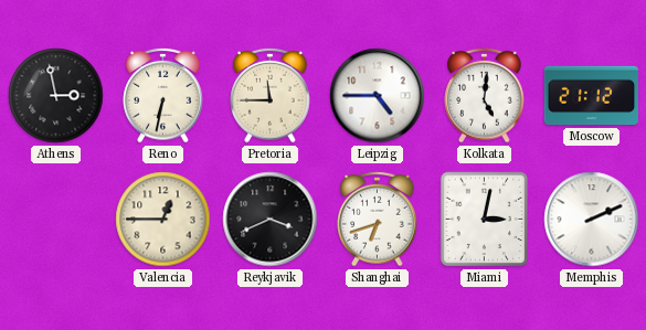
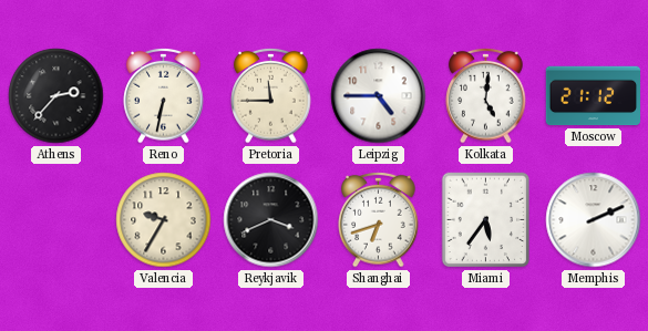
Athens: 2:58 -> 2:37 (56, 96)
Valencia: 12:45 -> 9:35 (164, 220)
Miami: 3:02 -> 5:36 (486, 220)
